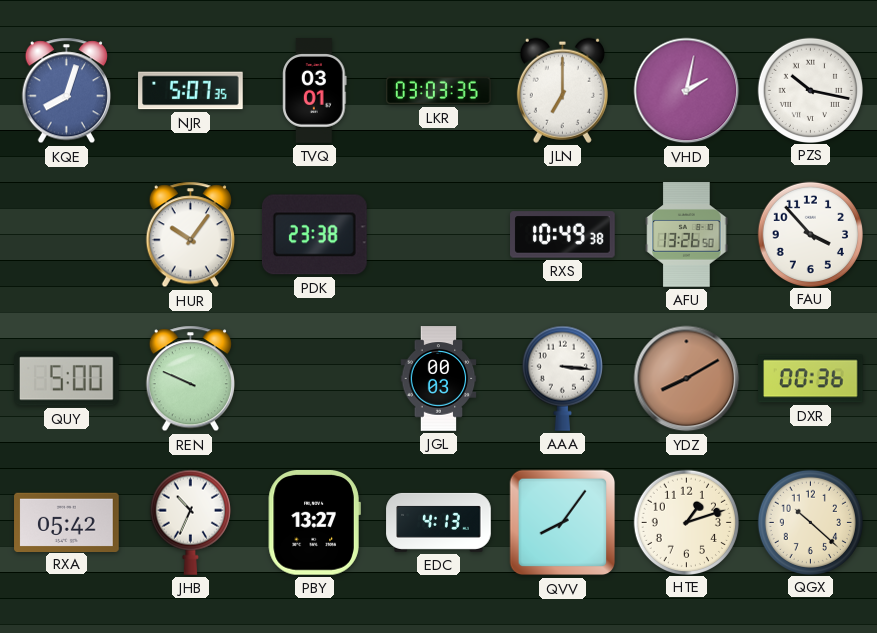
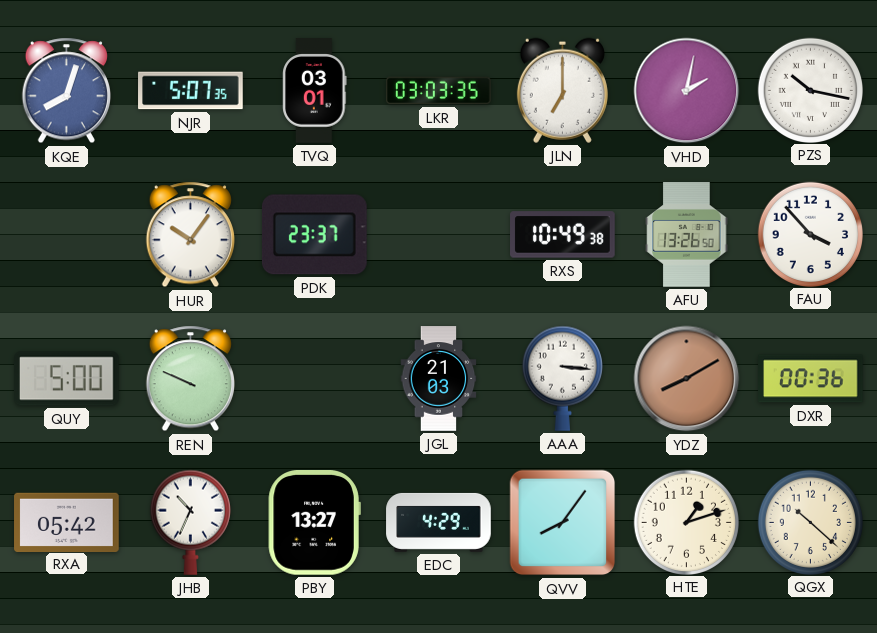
PDK: 23:38 -> 23:37 (314, 235)
JGL: 00:03 -> 21:03 (439, 379)
EDC: 4:13 -> 4:29 (439, 522)
